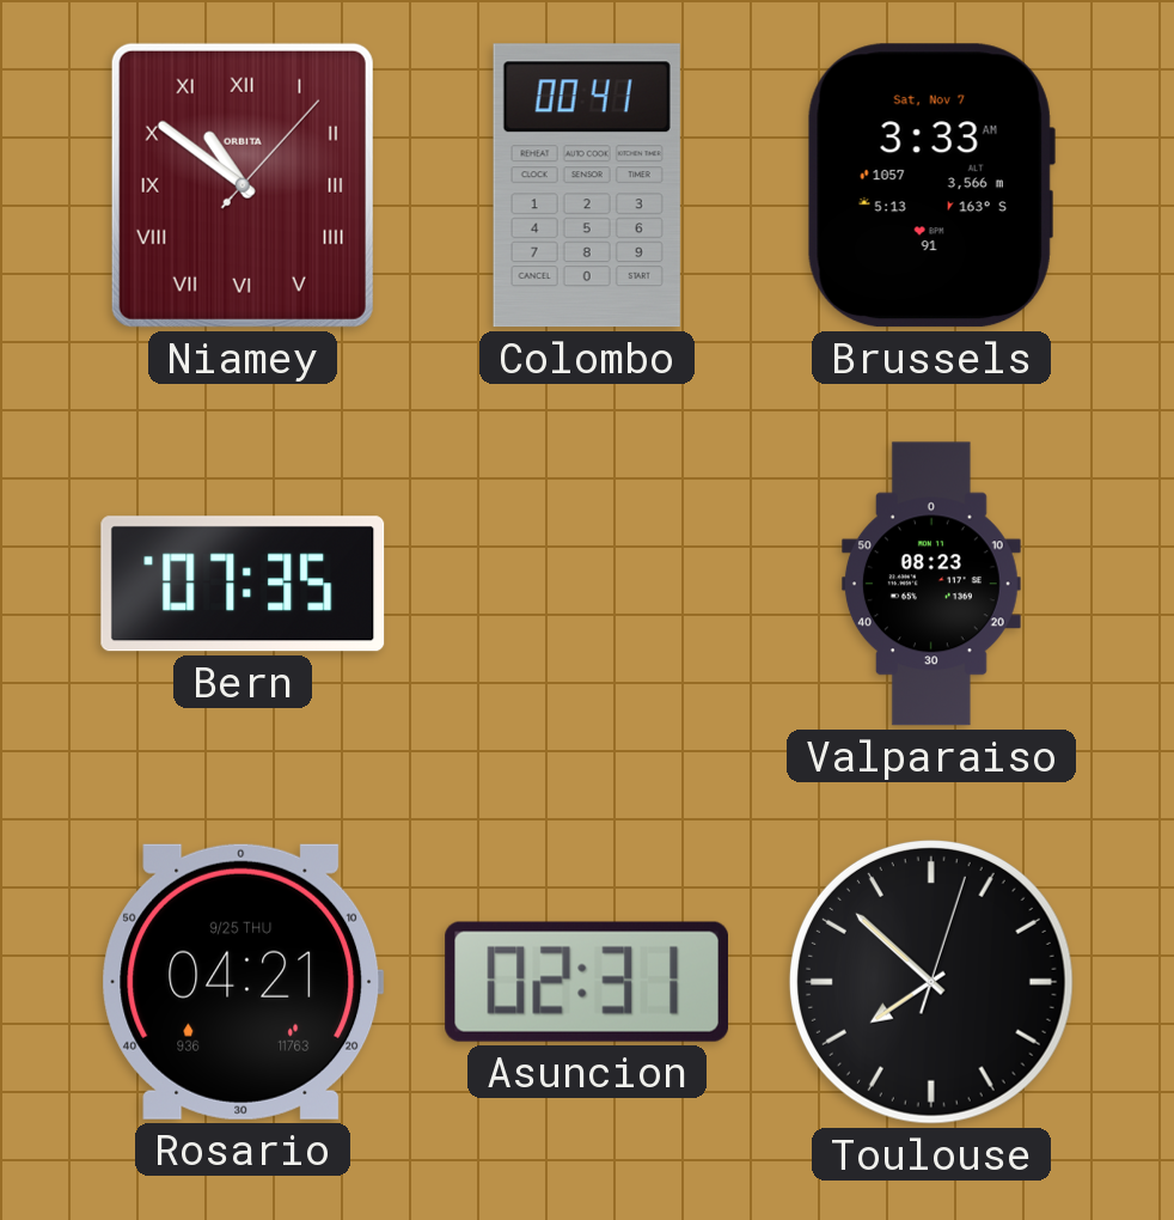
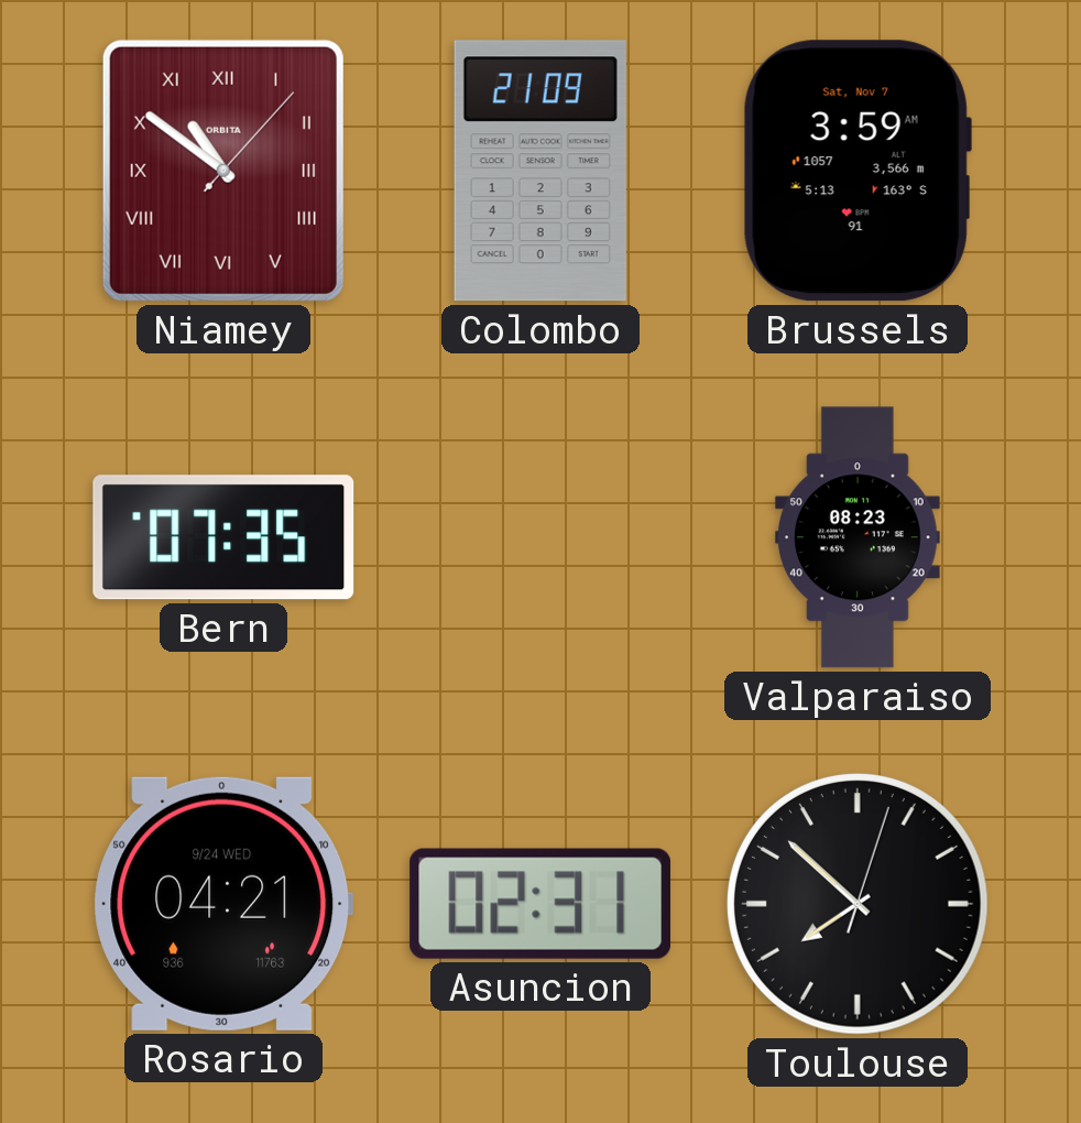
Colombo: 00:41 -> 21:09 (540, 171)
Brussels: 3:33 -> 3:59 (858, 171)
Rosario date: 9/25 THU -> 9/24 WED (223, 904)
